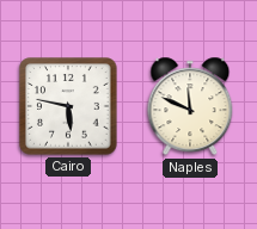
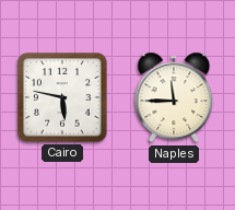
Naples: 11:49 -> 11:45 (174, 97)
